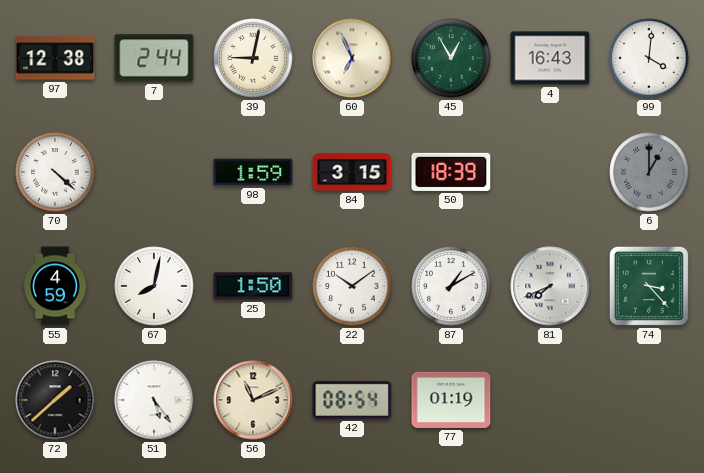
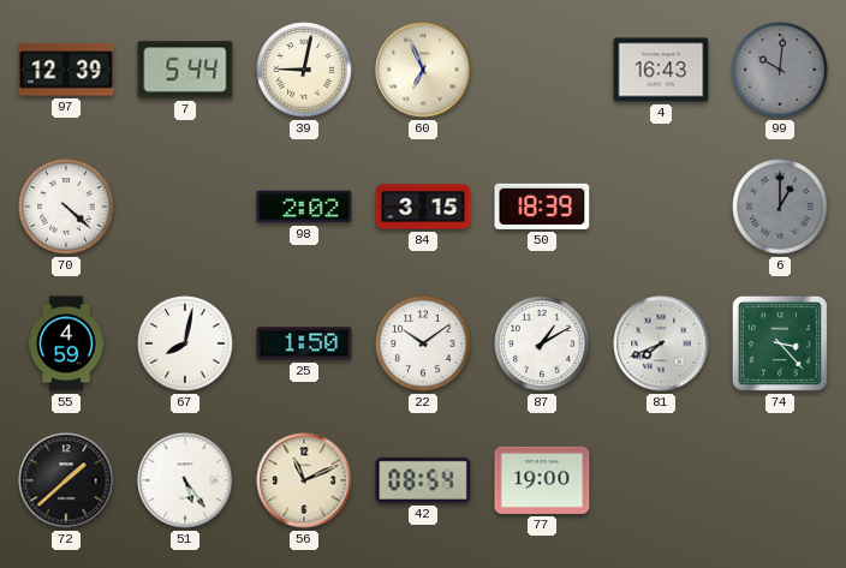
97: 12:38 -> 12:39 (66, 70)
7: 2:44 -> 5:44 (185, 70)
45: 12:55 -> none (451, 58)
99: 4:01 -> 10:01 (780, 70)
99 dial: white -> grey (780, 70)
98: 1:59 -> 2:02 (304, 207)
77: 01:19 -> 19:00 (542, 480)
